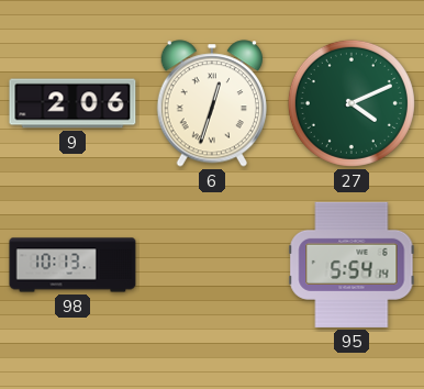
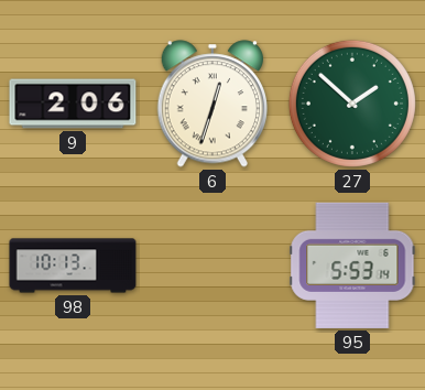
27: 4:11 -> 1:52 (352, 104)
95: 5:54 -> 5:53 (352, 266)
